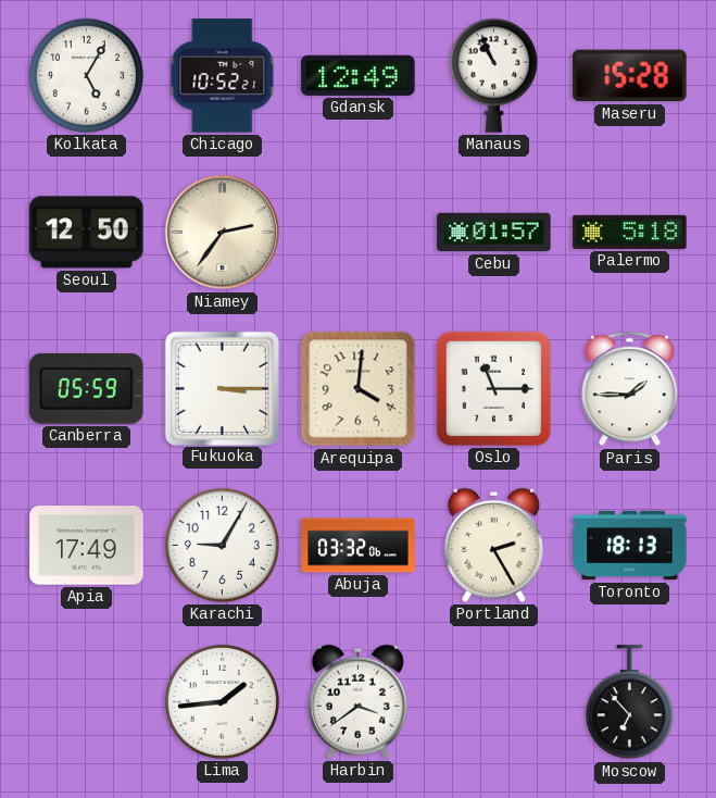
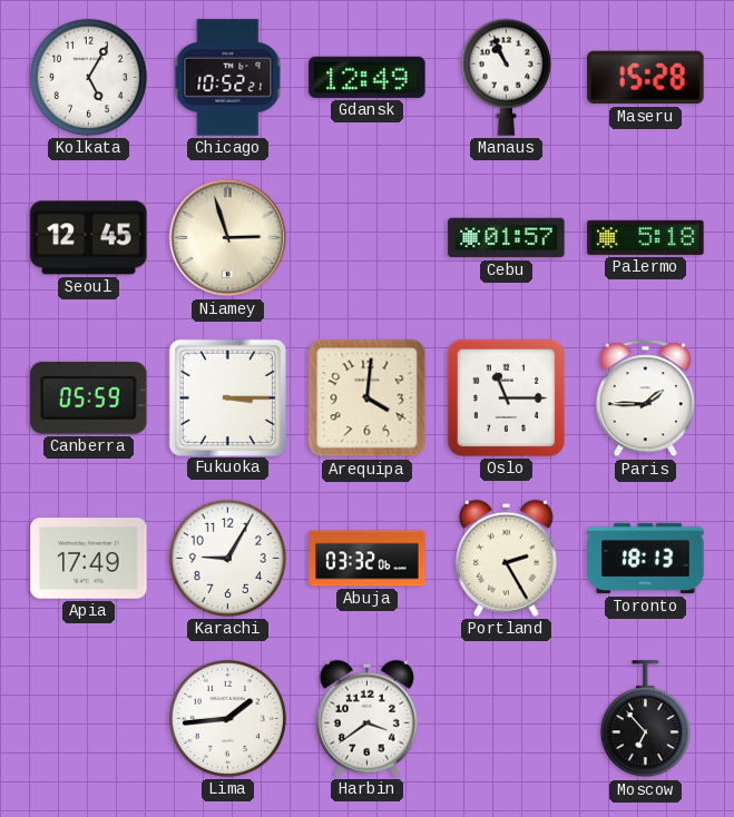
Seoul: 12:50 -> 12:45 (89, 238)
Niamey: 2:36 -> 2:57 (228, 238)
